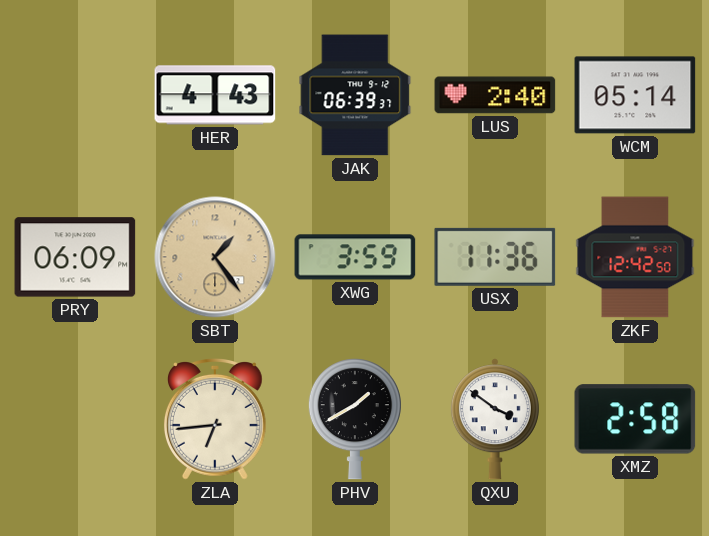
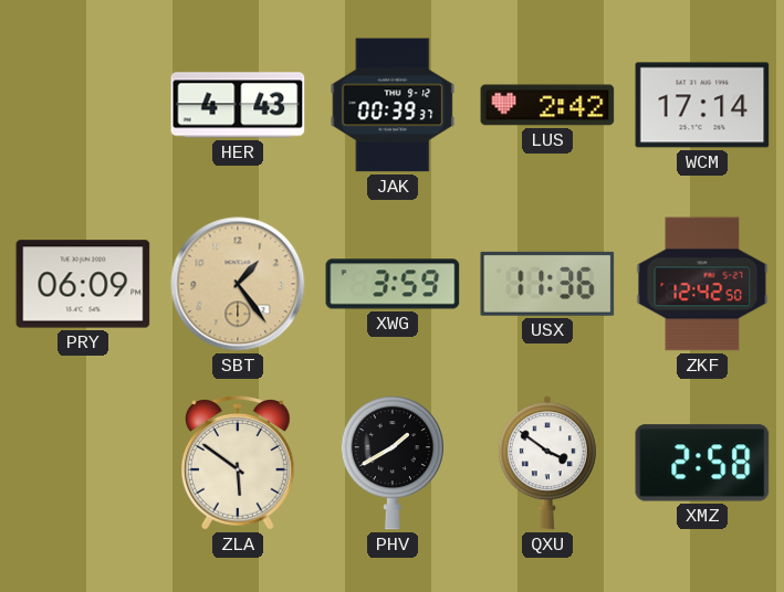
JAK: 06:39 -> 00:39 (393, 105)
LUS: 2:40 -> 2:42 (547, 105)
WCM: 05:14 -> 17:14 (702, 105)
ZLA: 6:44 -> 5:51 (238, 464)
